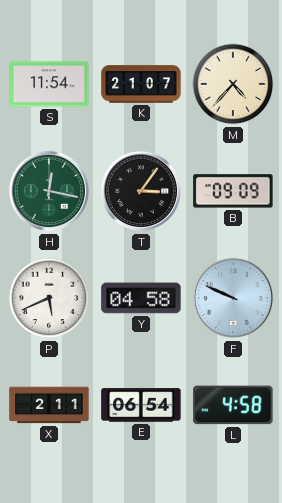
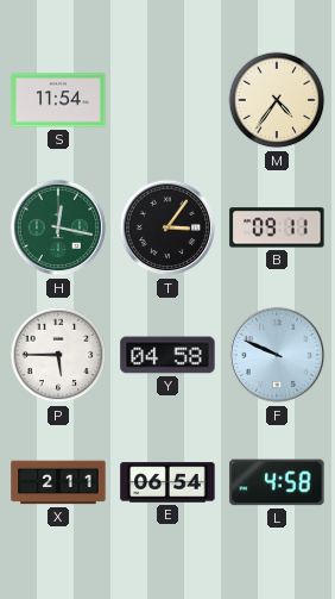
K: 21:07 -> none (141, 84)
M: 4:37 -> 4:36 (277, 100)
B: 09:09 -> 09:11 (277, 227)
P: 5:41 -> 5:45 (58, 355)
